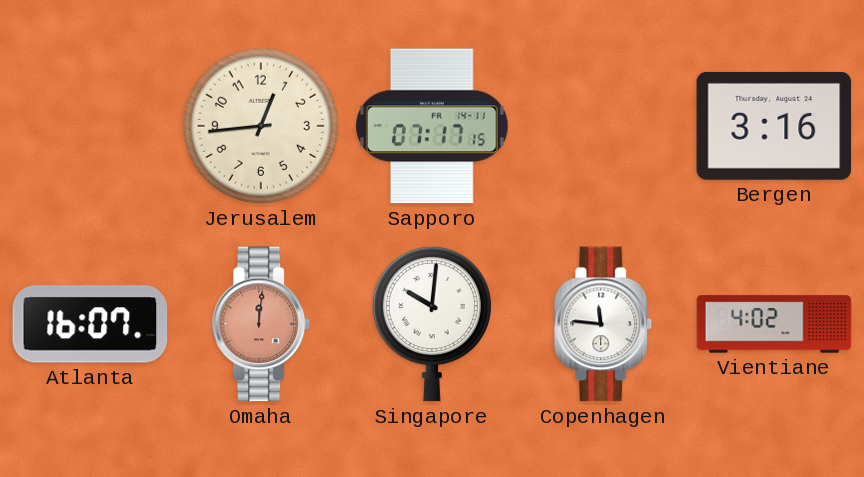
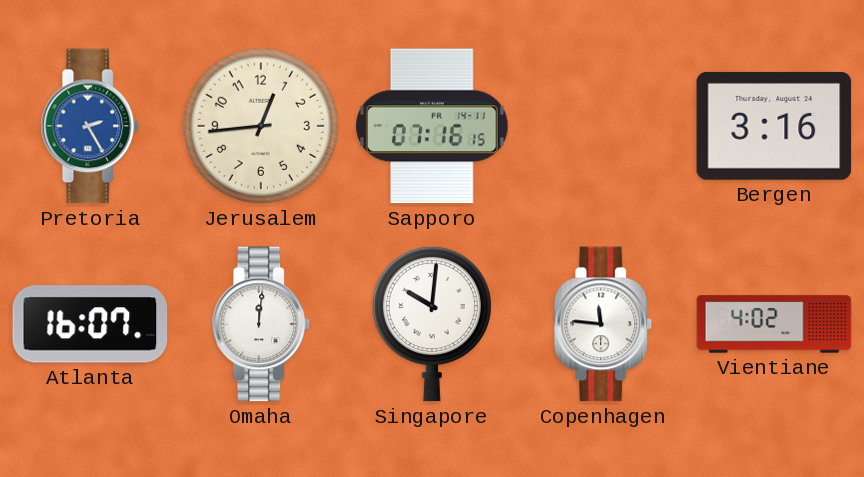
Pretoria: none -> 2:25 (90, 126)
Sapporo: 07:17 -> 07:16 (433, 126)
Omaha dial: salmon -> white (261, 324)
